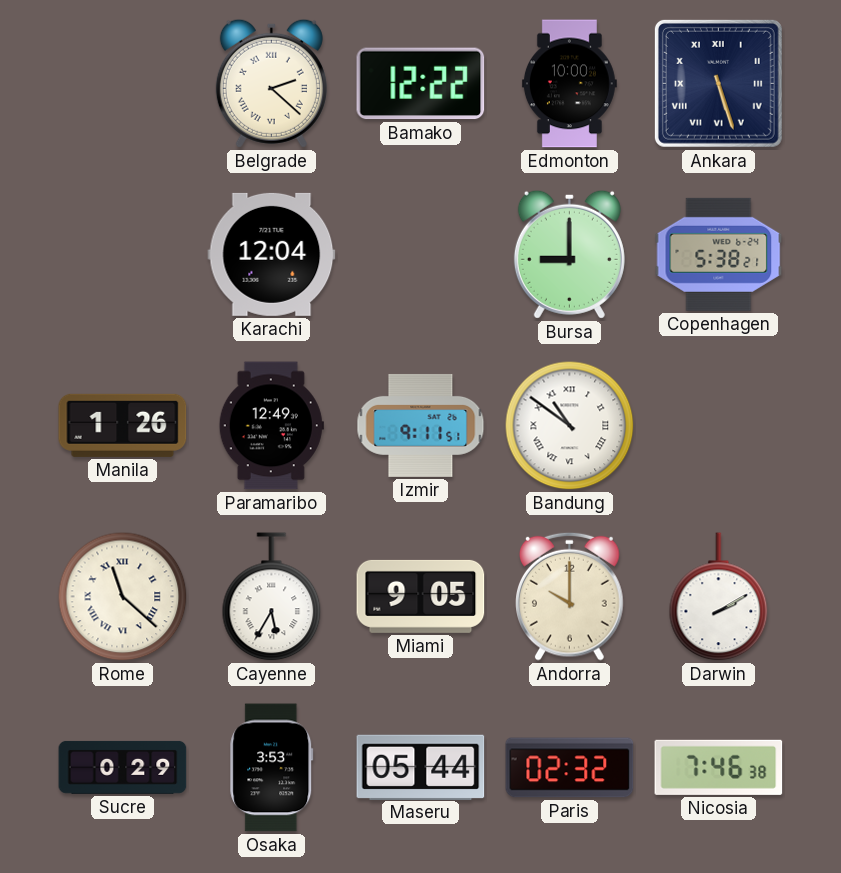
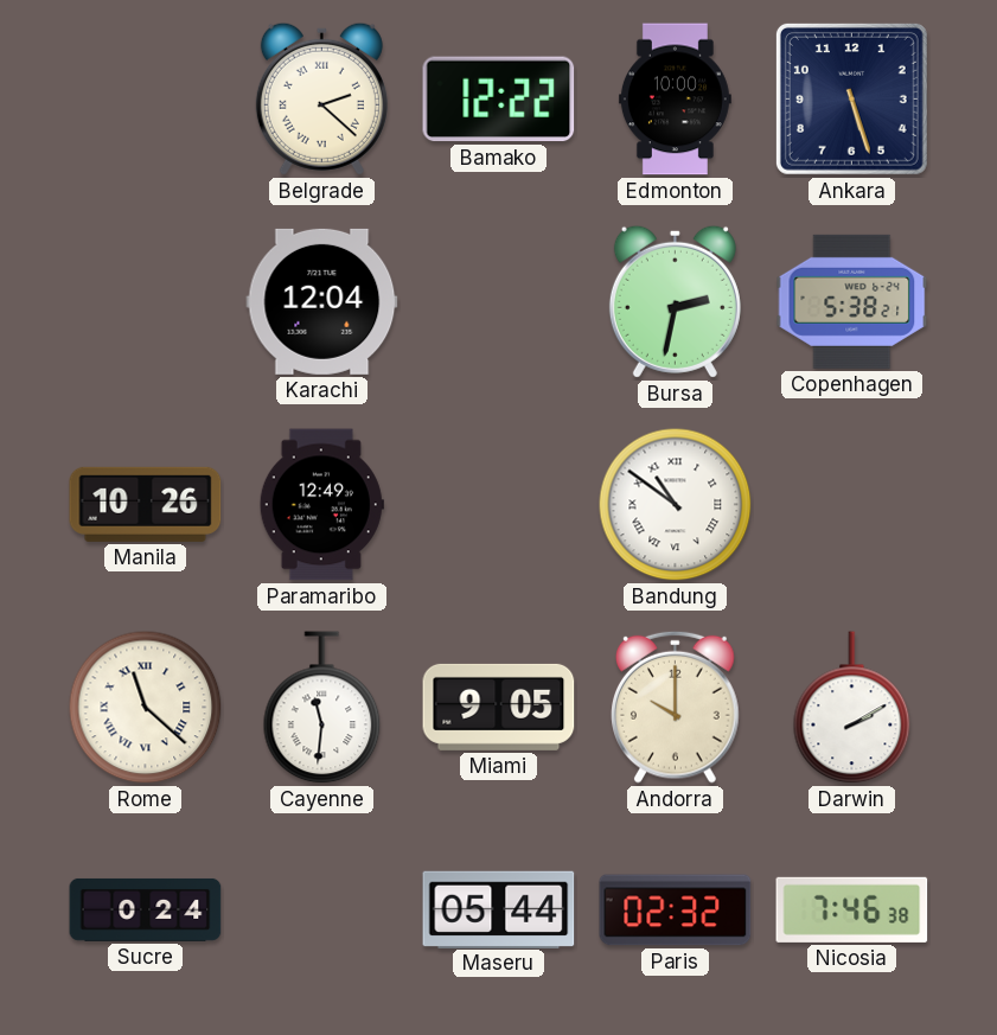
Ankara numerals: Roman -> Arabic (851, 98)
Bursa: 9:00 -> 2:32 (675, 301)
Manila: 1:26 -> 10:26 (146, 504)
Izmir: 9:11 -> none (421, 425)
Cayenne: 5:35 -> 11:31 (322, 708)
Sucre: 0:29 -> 0:24 (146, 909)
Osaka: 3:53 -> none (272, 768)
